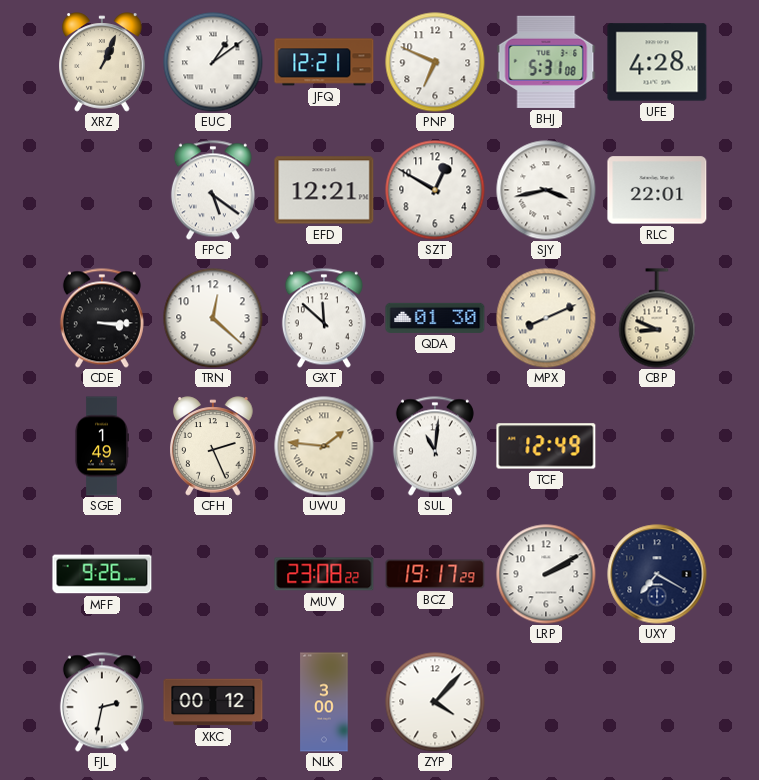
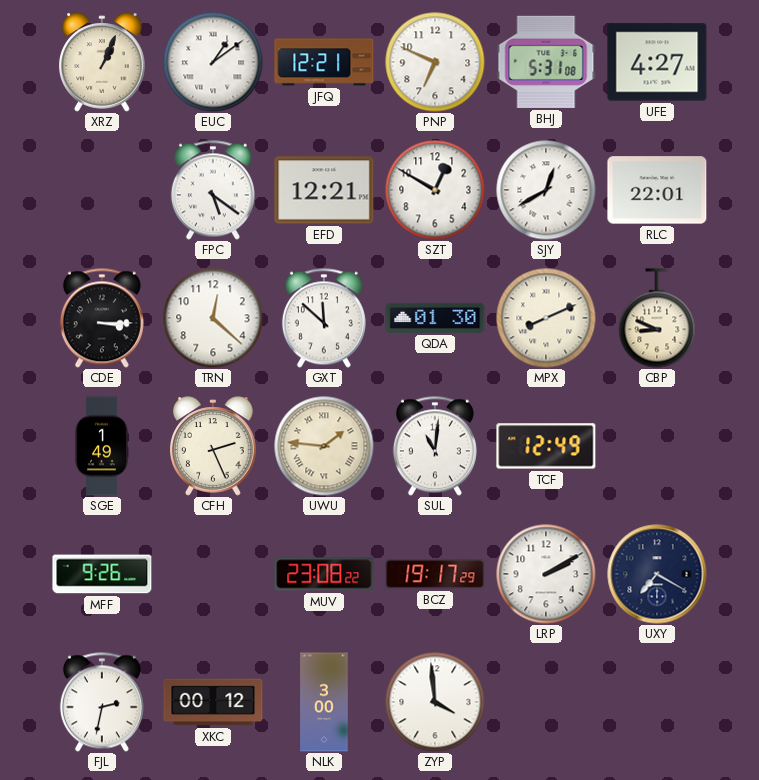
UFE: 4:28 -> 4:27 (657, 62)
SJY: 3:43 -> 12:40 (546, 190)
ZYP: 4:07 -> 3:59 (435, 702)
